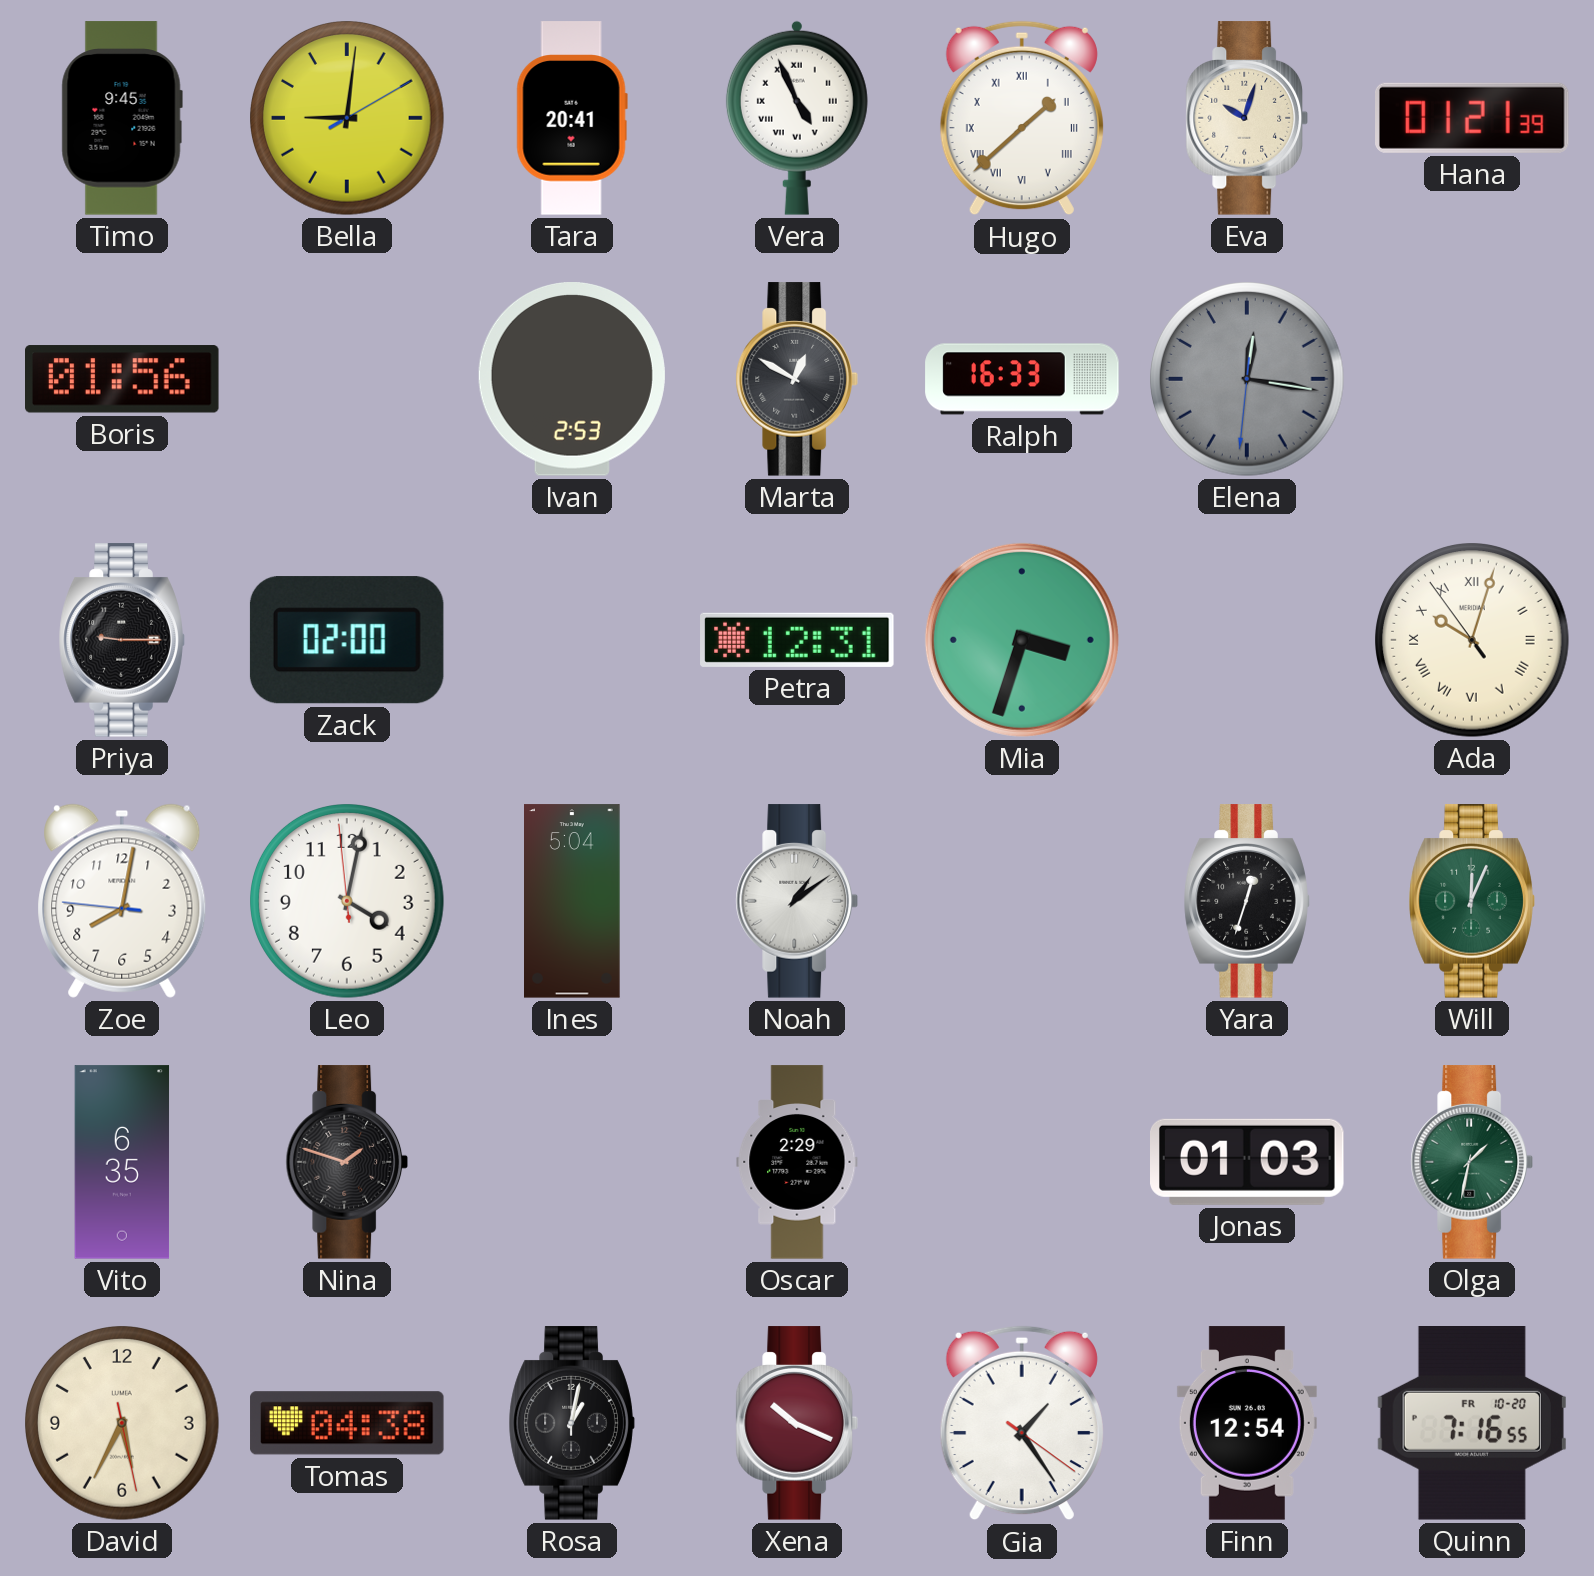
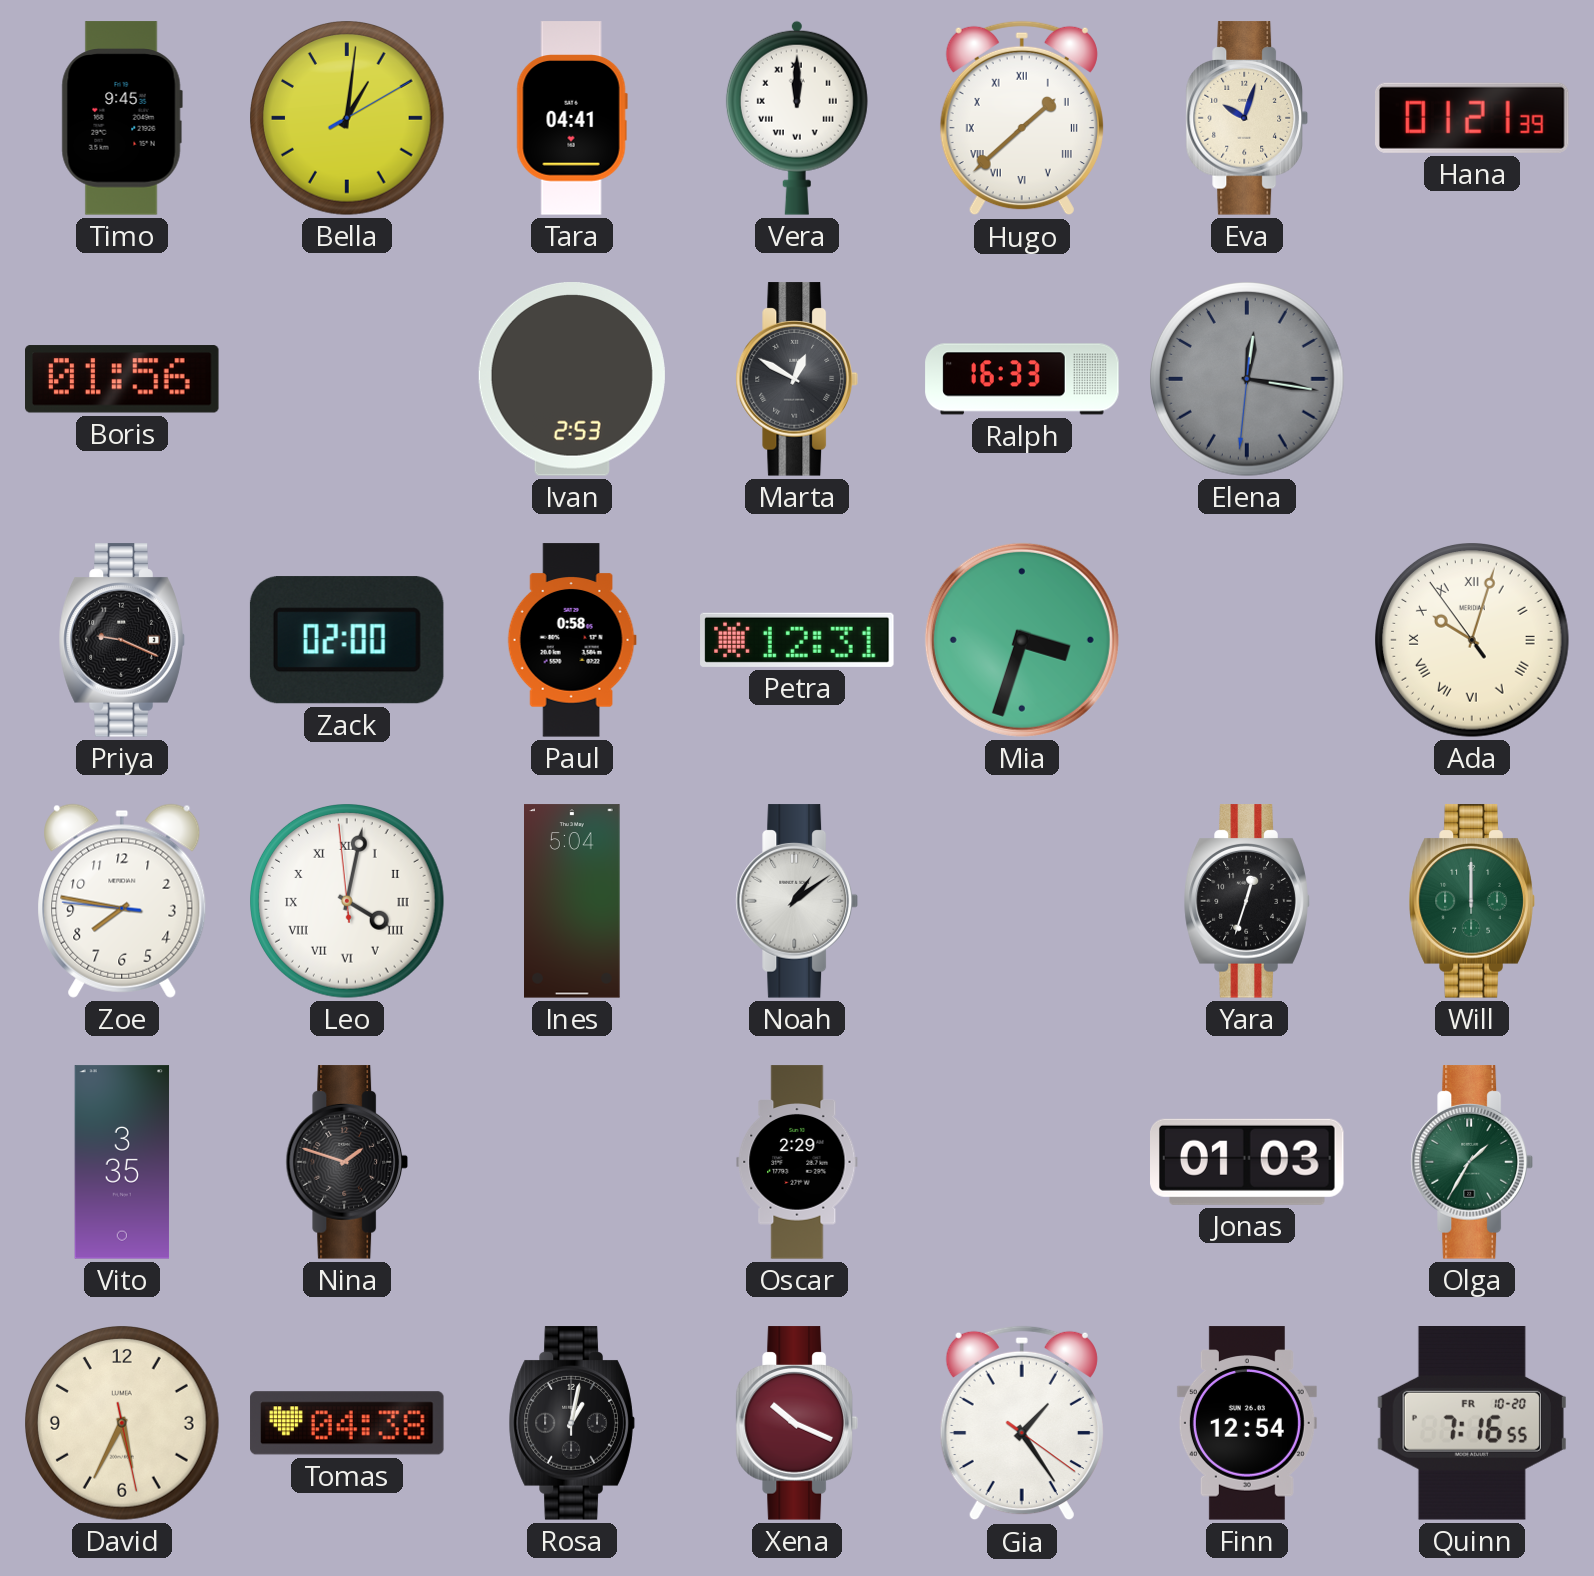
Bella: 9:01 -> 1:01 (348, 119)
Tara: 20:41 -> 04:41 (572, 118)
Vera: 4:56 -> 12:00 (797, 118)
Priya: 9:15 -> 9:19 (122, 640)
Paul: none -> 0:58 (572, 640)
Zoe: 8:01 -> 7:46 (122, 901)
Leo numerals: Arabic -> Roman (348, 902)
Will: 12:04 -> 12:00 (1472, 901)
Vito: 6:35 -> 3:35 (122, 1162)
Olga: 1:32 -> 1:35 (1471, 1162)
